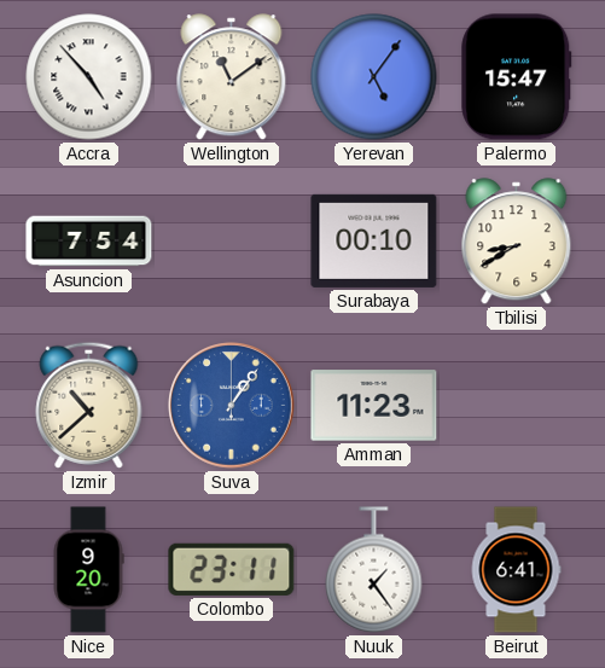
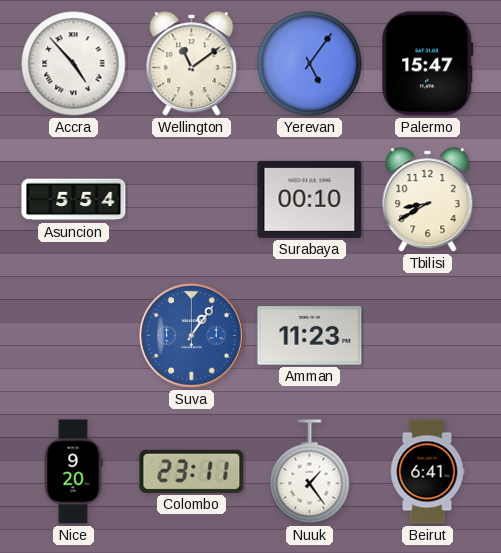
Asuncion: 7:54 -> 5:54 (74, 200)
Izmir: 10:38 -> none (89, 405)
